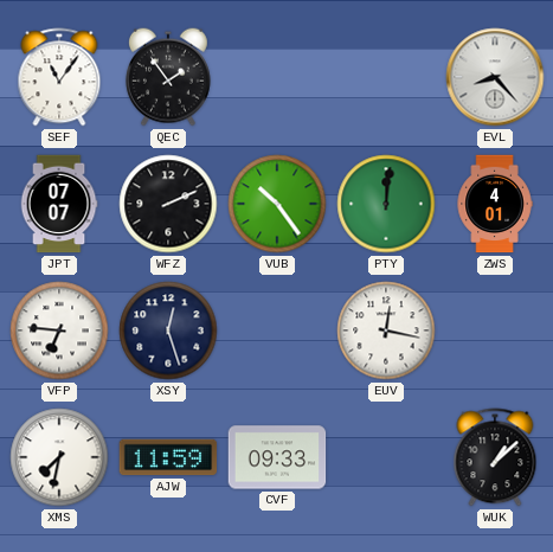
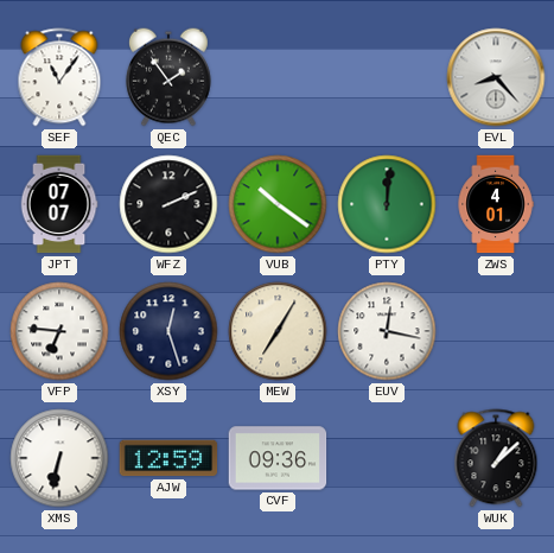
VUB: 10:24 -> 10:21 (278, 204)
MEW: none -> 7:05 (278, 331)
XMS: 7:32 -> 6:32 (59, 458)
AJW: 11:59 -> 12:59 (168, 458)
CVF: 09:33 -> 09:36 (278, 458)
